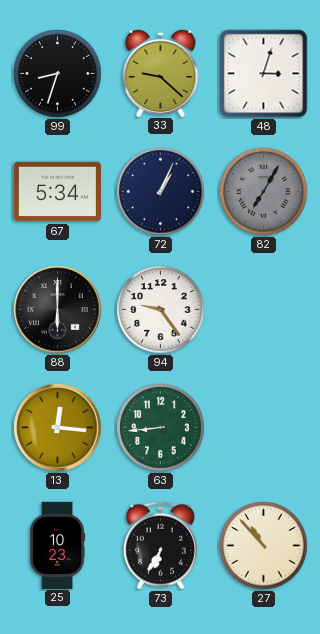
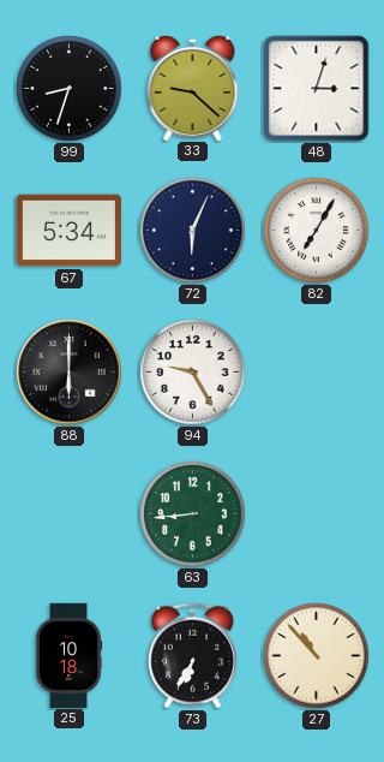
72: 1:04 -> 6:04 (193, 231)
82 dial: grey -> white (317, 231)
94: 9:24 -> 9:25 (193, 373)
13: 12:16 -> none (58, 428)
25: 10:23 -> 10:18 (70, 655)
